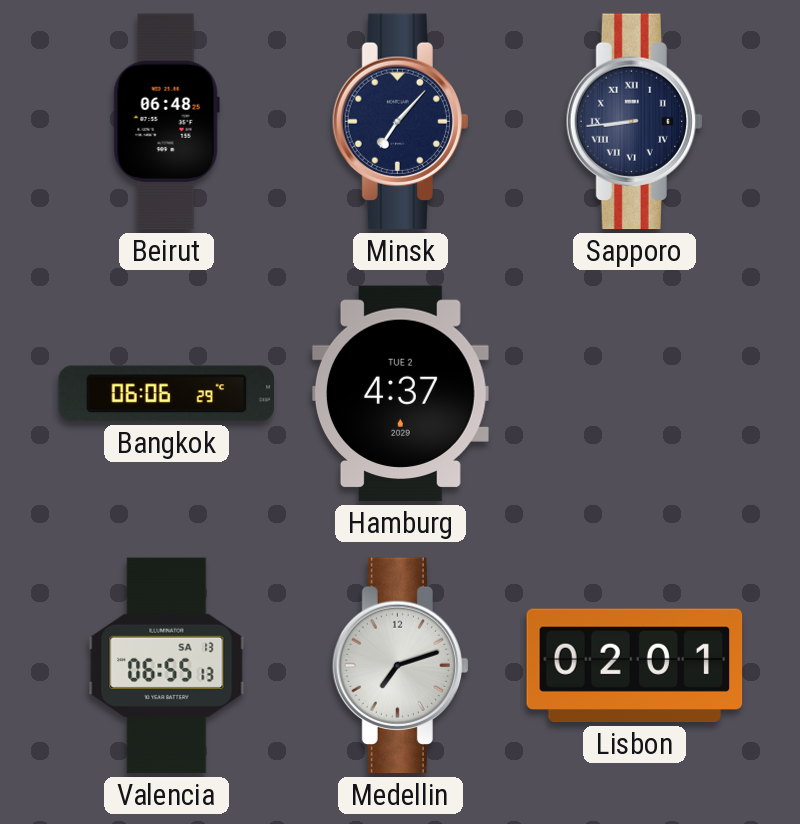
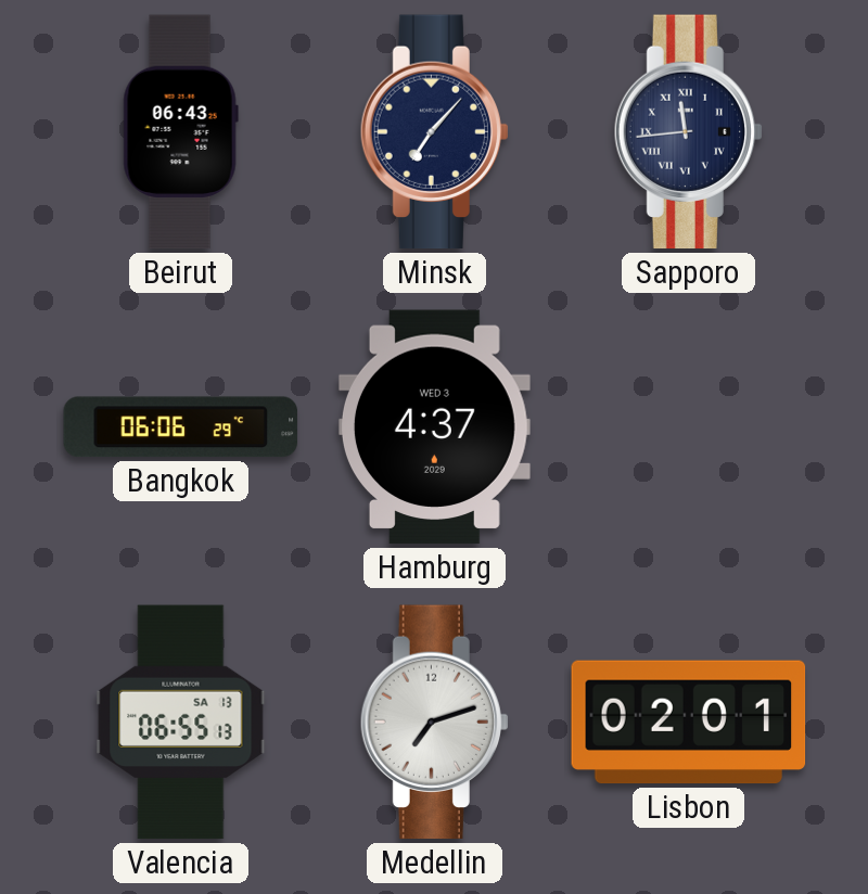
Beirut: 06:48 -> 06:43 (180, 132)
Sapporo: 8:44 -> 11:44 (688, 132)
Hamburg date: TUE 2 -> WED 3 (434, 427)
